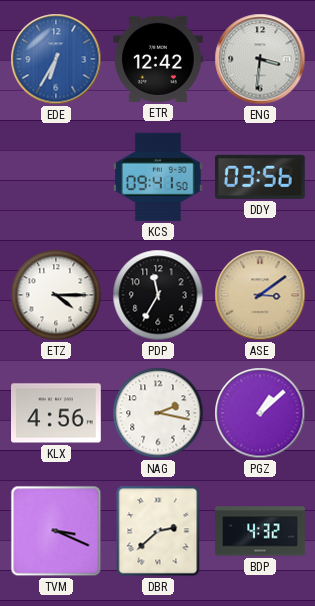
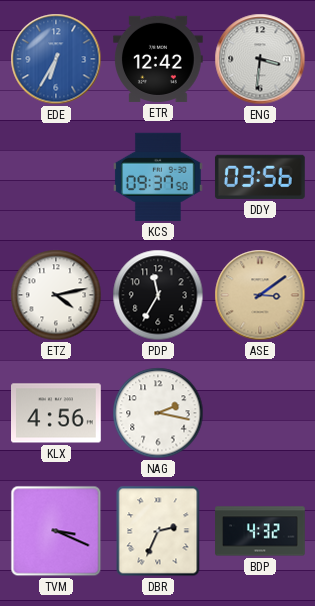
KCS: 09:41 -> 09:37 (159, 177)
ETZ: 4:15 -> 4:13 (56, 295)
PGZ: 1:08 -> none (260, 413)
DBR: 2:38 -> 2:34 (158, 531)
